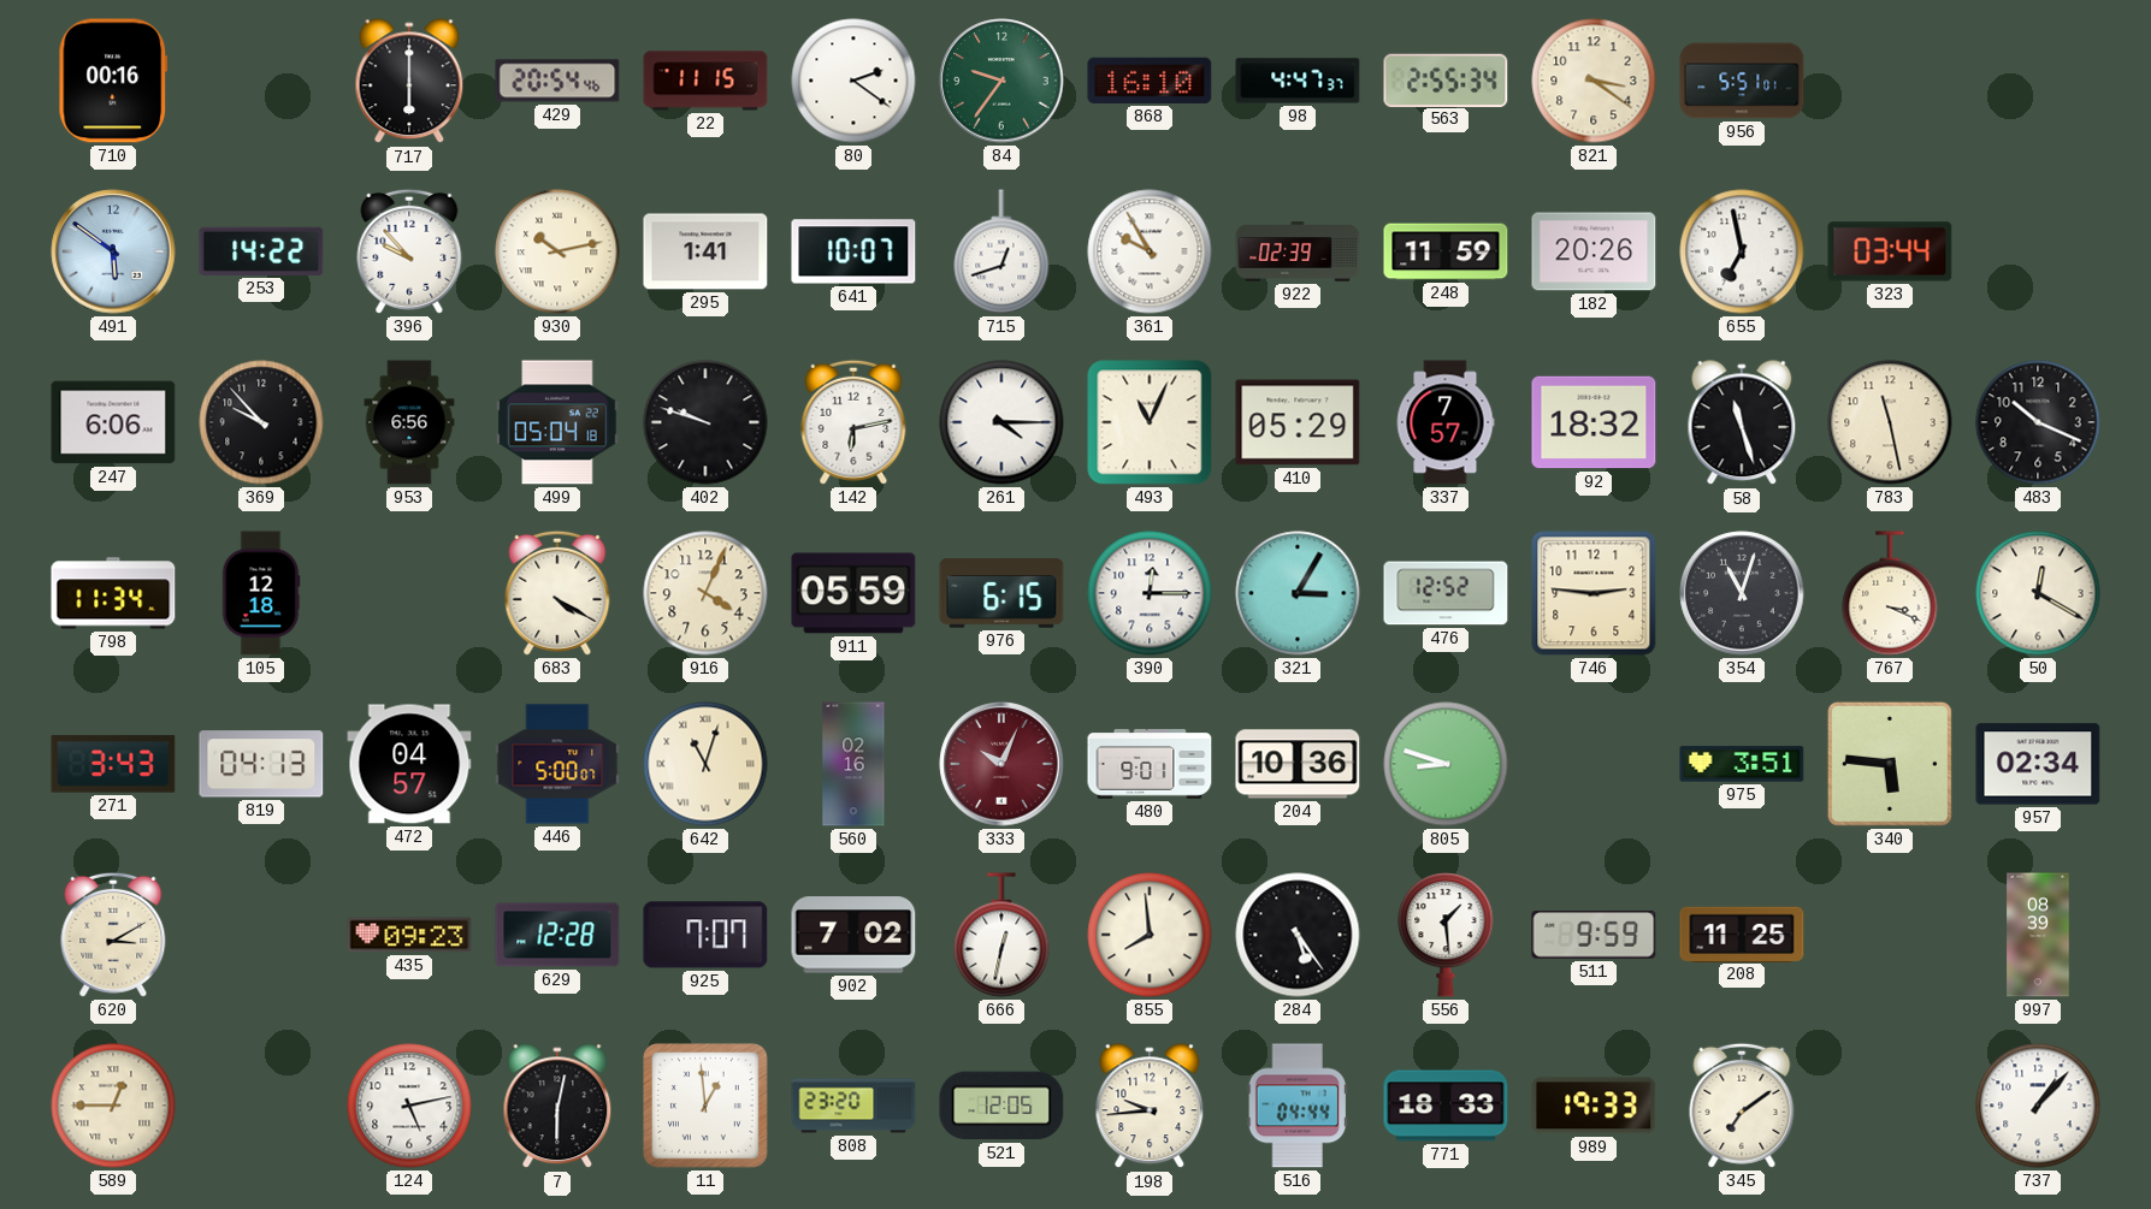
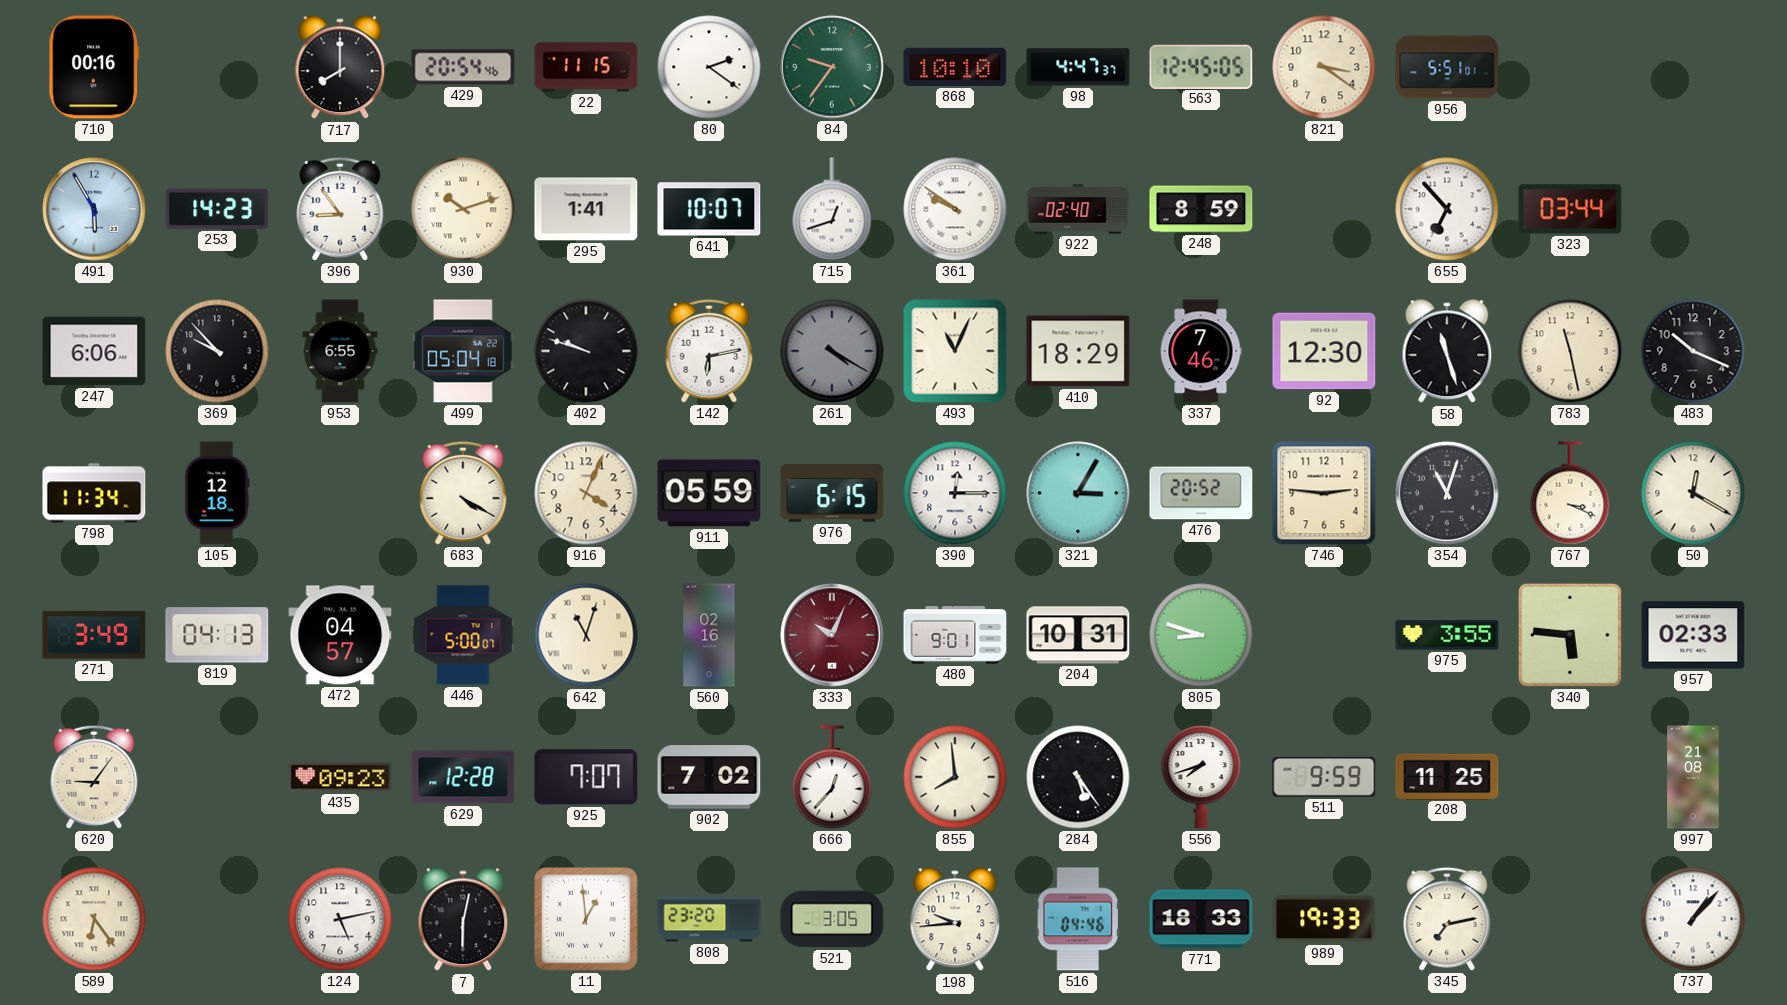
717: 6:00 -> 8:00 (340, 68)
868: 16:10 -> 10:10 (955, 67)
563: 2:55 -> 12:45 (1201, 66)
491: 5:51 -> 5:55 (94, 209)
253: 14:22 -> 14:23 (217, 209)
396: 9:53 -> 8:54 (340, 209)
930: 10:13 -> 10:12 (463, 209)
361: 9:55 -> 9:51 (955, 209)
922: 02:39 -> 02:40 (1078, 209)
248: 11:59 -> 8:59 (1201, 209)
182: 20:26 -> none (1594, 251)
655: 6:58 -> 6:53 (1447, 209)
953: 6:56 -> 6:55 (340, 351)
261: 4:15 -> 4:20 (832, 351)
261 dial: white -> grey (832, 351)
410: 05:29 -> 18:29 (1078, 351)
337: 7:57 -> 7:46 (1201, 351)
92: 18:32 -> 12:30 (1324, 351)
476: 12:52 -> 20:52 (1201, 493)
271: 3:43 -> 3:49 (94, 635)
204: 10:36 -> 10:31 (1078, 635)
975: 3:51 -> 3:55 (1447, 635)
957: 02:34 -> 02:33 (1693, 635)
620: 3:10 -> 9:06 (94, 777)
666: 12:32 -> 12:37 (832, 777)
556: 1:29 -> 7:42 (1201, 777)
997: 08:39 -> 21:08 (1693, 777)
589: 12:45 -> 6:24 (94, 919)
521: 12:05 -> 3:05 (832, 919)
516: 04:44 -> 04:46 (1078, 919)
345: 7:09 -> 7:13 (1447, 919)
